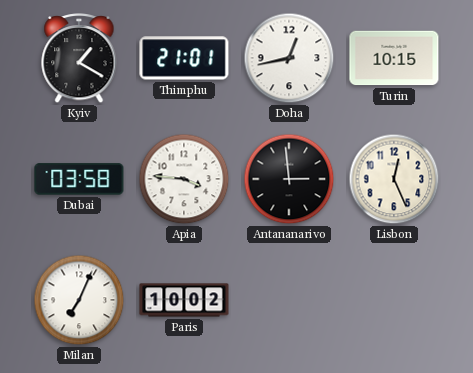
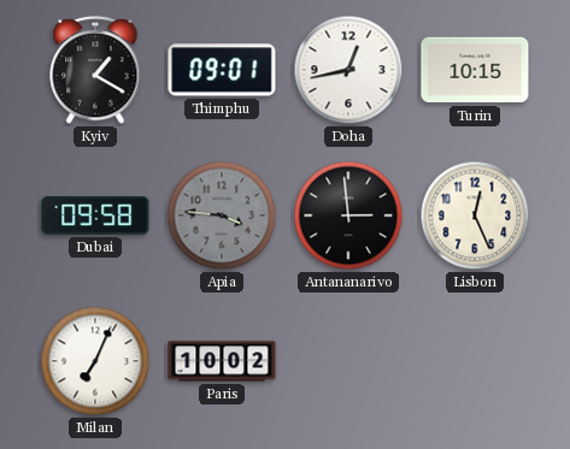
Thimphu: 21:01 -> 09:01 (222, 70)
Dubai: 03:58 -> 09:58 (95, 215)
Apia dial: white -> grey (222, 215)
